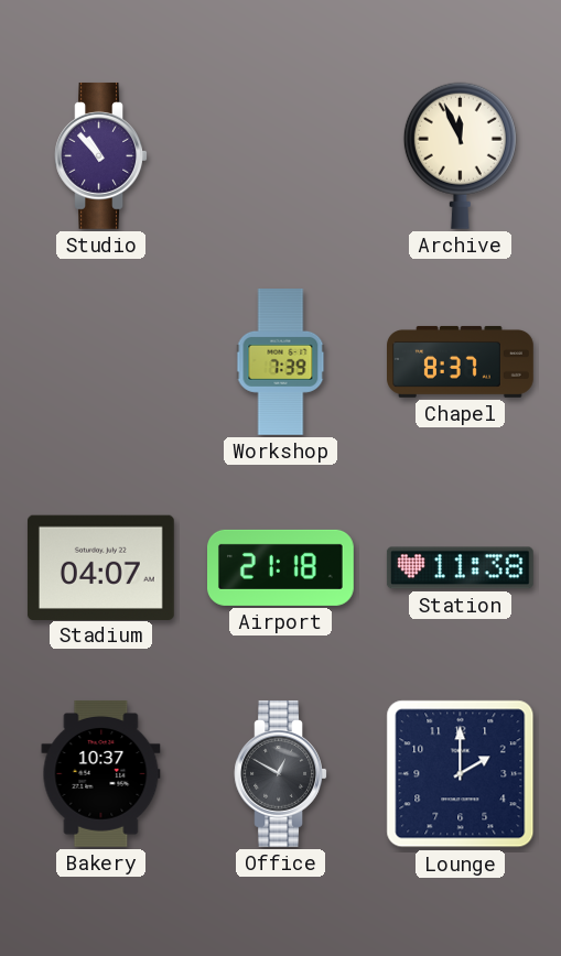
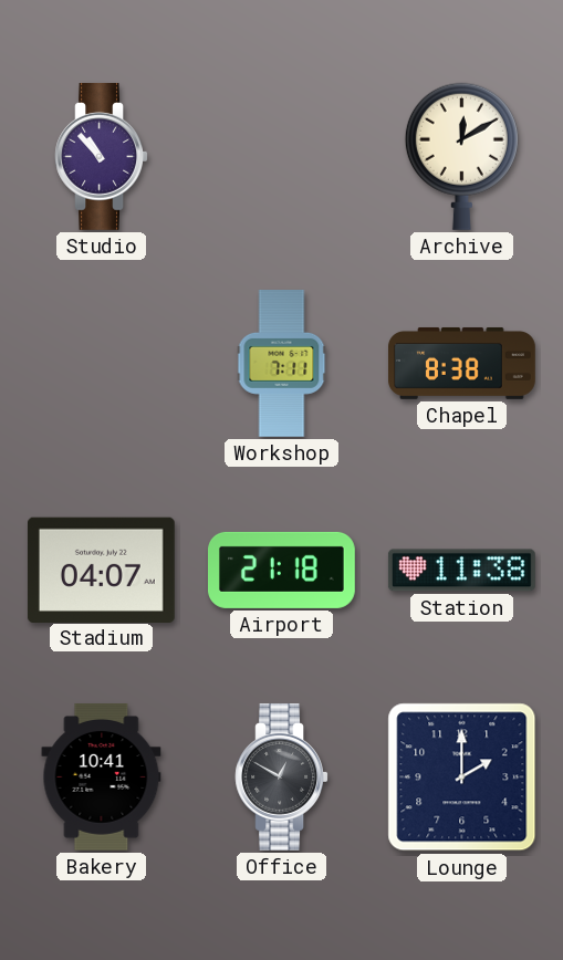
Archive: 11:56 -> 12:10 (461, 156)
Workshop: 7:39 -> 7:11 (282, 364)
Chapel: 8:37 -> 8:38 (462, 363)
Bakery: 10:37 -> 10:41 (102, 776)
